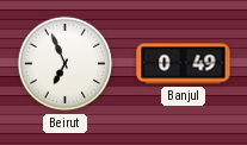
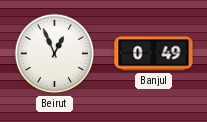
Beirut: 6:56 -> 12:56 (55, 54)
